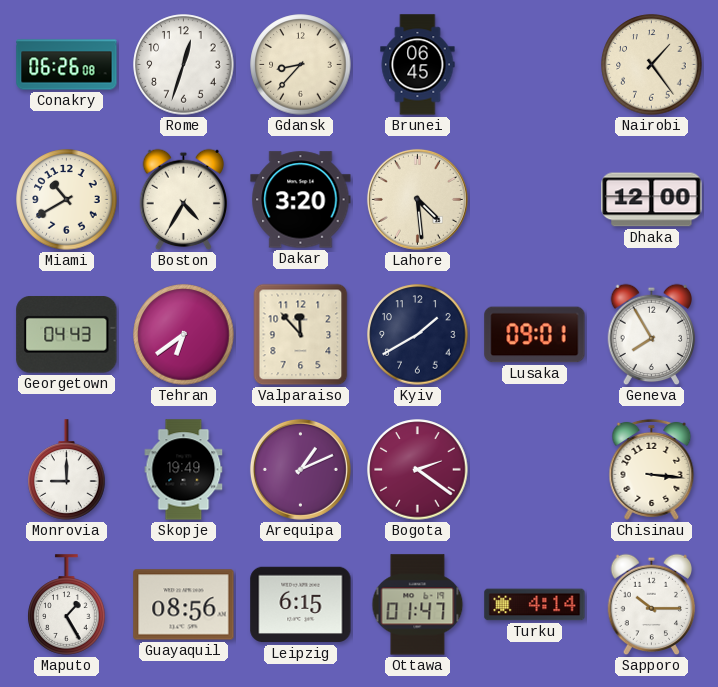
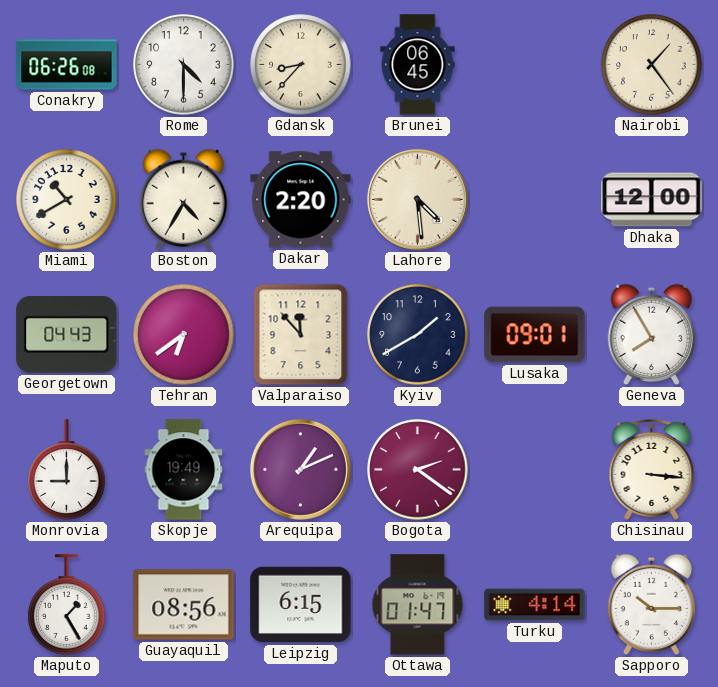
Rome: 12:33 -> 4:30 (184, 65)
Dakar: 3:20 -> 2:20 (301, 200)
